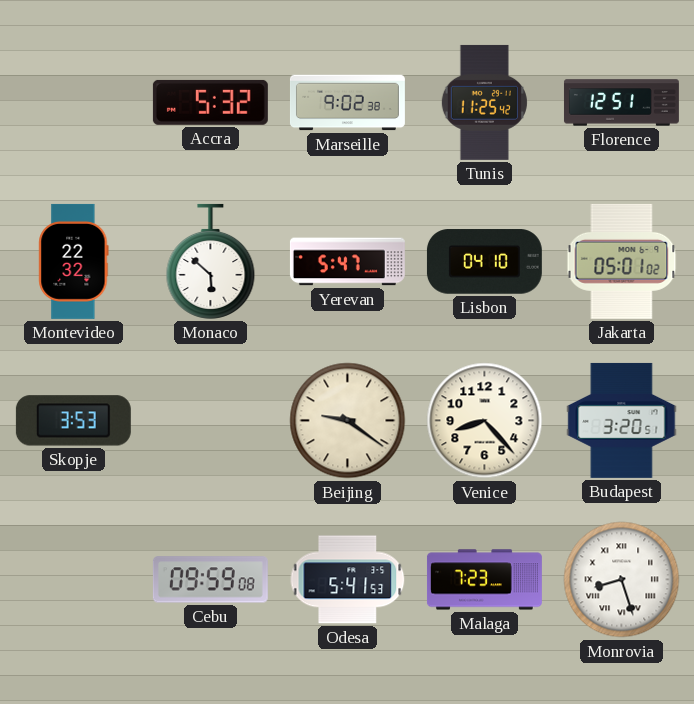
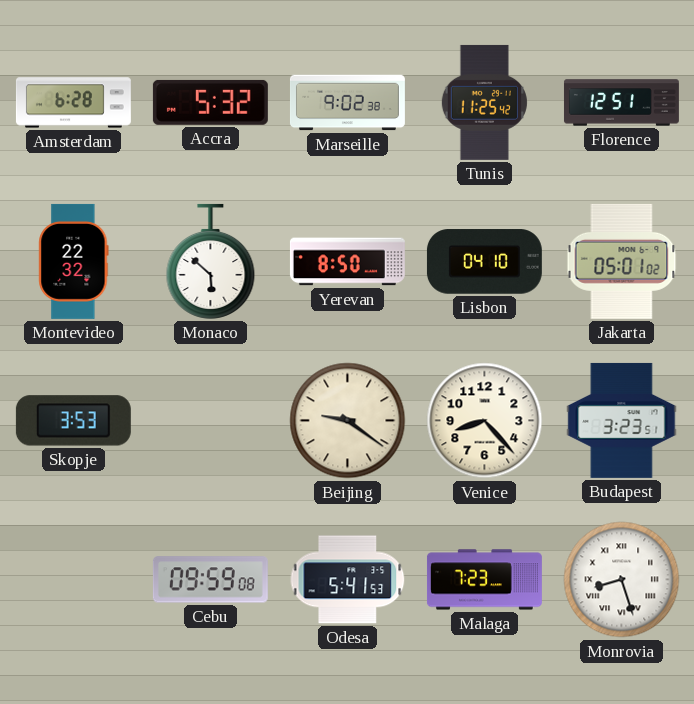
Amsterdam: none -> 6:28 (73, 103)
Yerevan: 5:47 -> 8:50 (347, 262)
Budapest: 3:20 -> 3:23 (622, 420)
